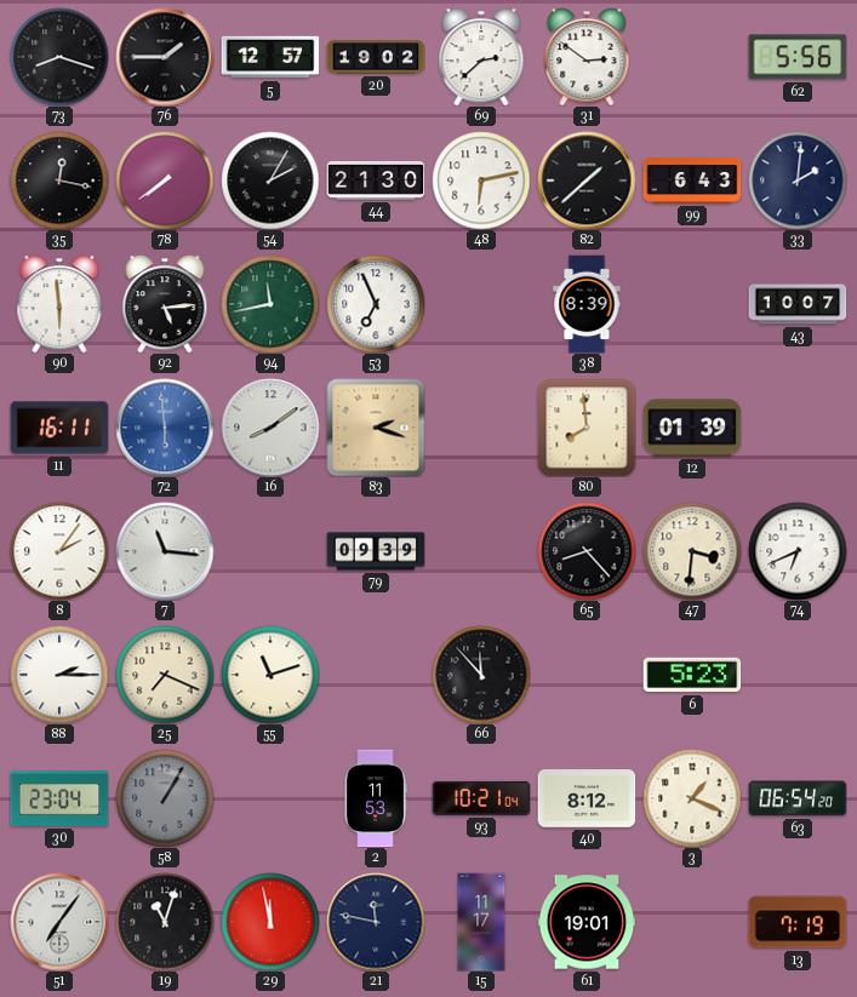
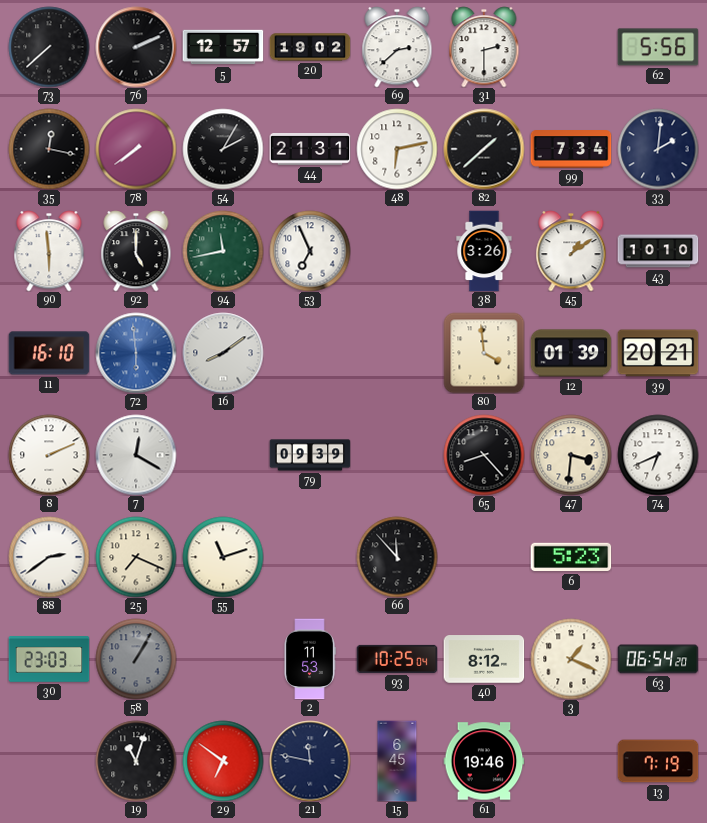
73: 8:18 -> 7:38 (49, 47)
76: 1:45 -> 2:11 (136, 47)
31: 2:51 -> 2:30 (484, 47)
44: 21:30 -> 21:31 (310, 149)
99: 6:43 -> 7:34 (571, 149)
92: 5:14 -> 5:00 (136, 251)
38: 8:39 -> 3:26 (484, 251)
45: none -> 1:09 (571, 251)
43: 10:07 -> 10:10 (658, 251)
11: 16:11 -> 16:10 (49, 353)
83: 2:18 -> none (376, 428)
80: 7:59 -> 3:59 (484, 353)
39: none -> 20:21 (658, 353)
8: 2:06 -> 2:11 (49, 455)
7: 11:16 -> 12:20 (136, 455)
88: 2:15 -> 2:39 (49, 557)
30: 23:04 -> 23:03 (49, 660)
93: 10:21 -> 10:25 (397, 659)
51: 7:06 -> none (59, 922)
29: 11:58 -> 6:51 (223, 761)
15: 11:17 -> 6:45 (397, 761)
61: 19:01 -> 19:46 (484, 761)
